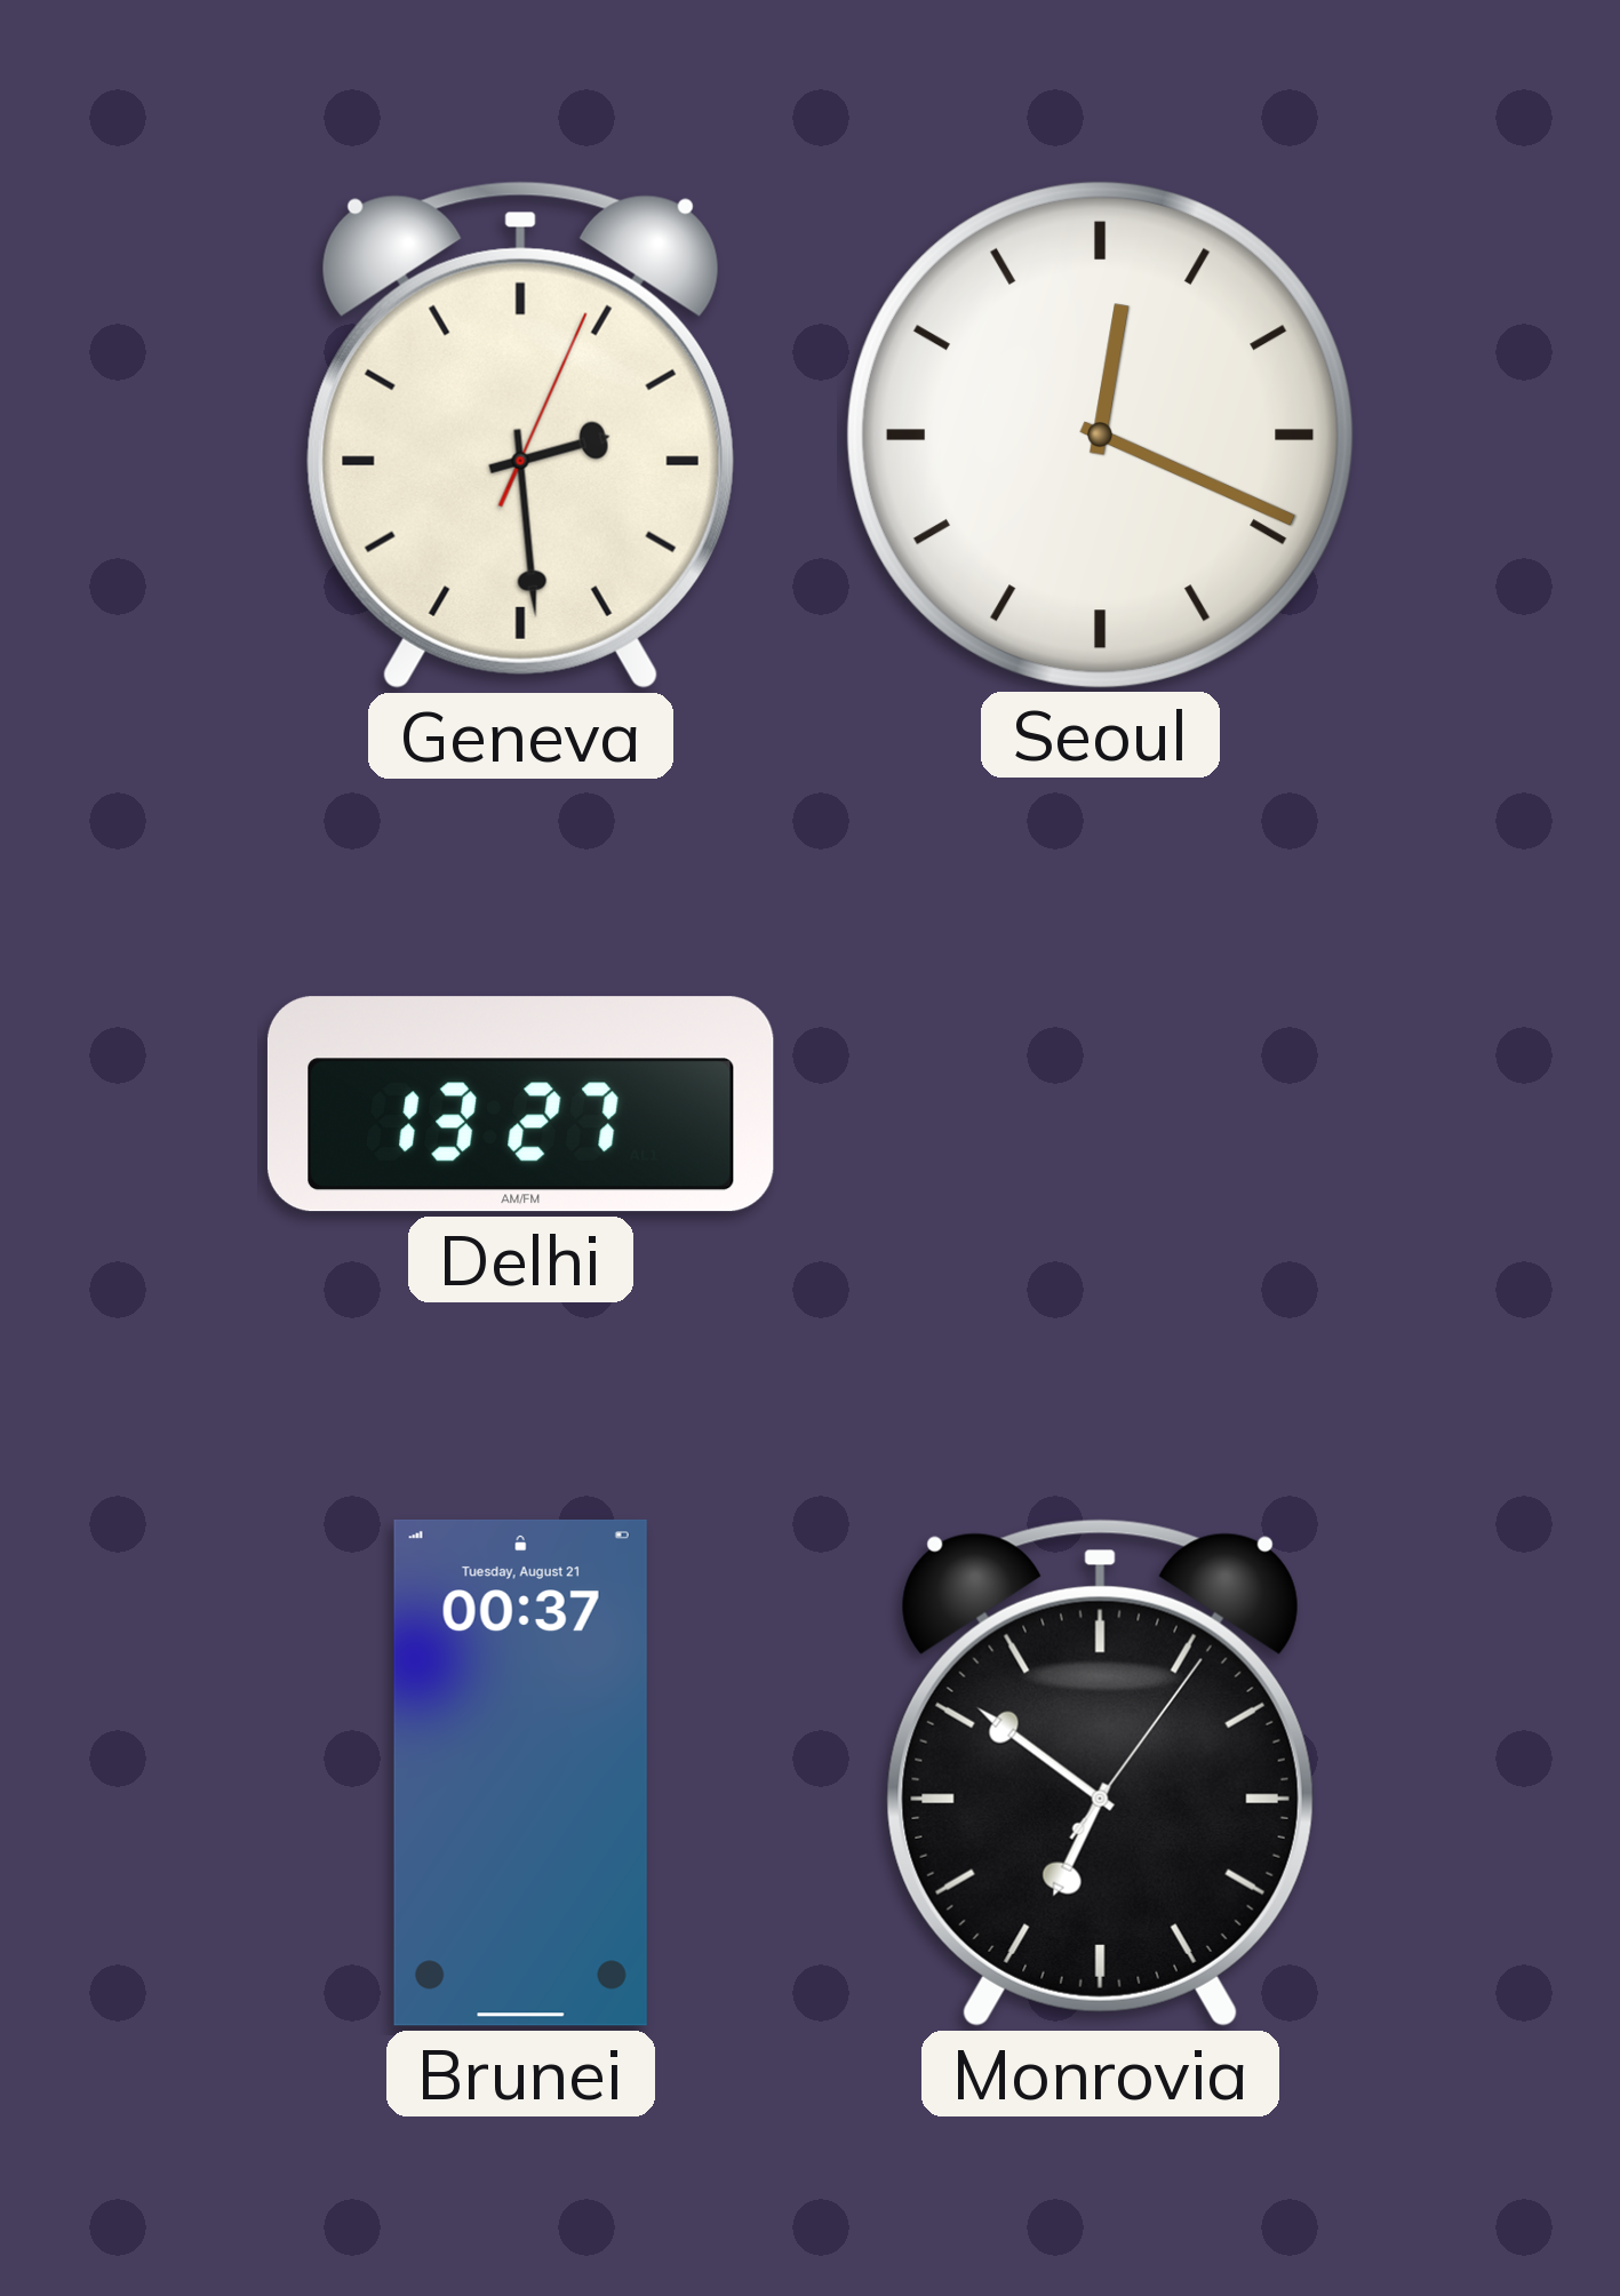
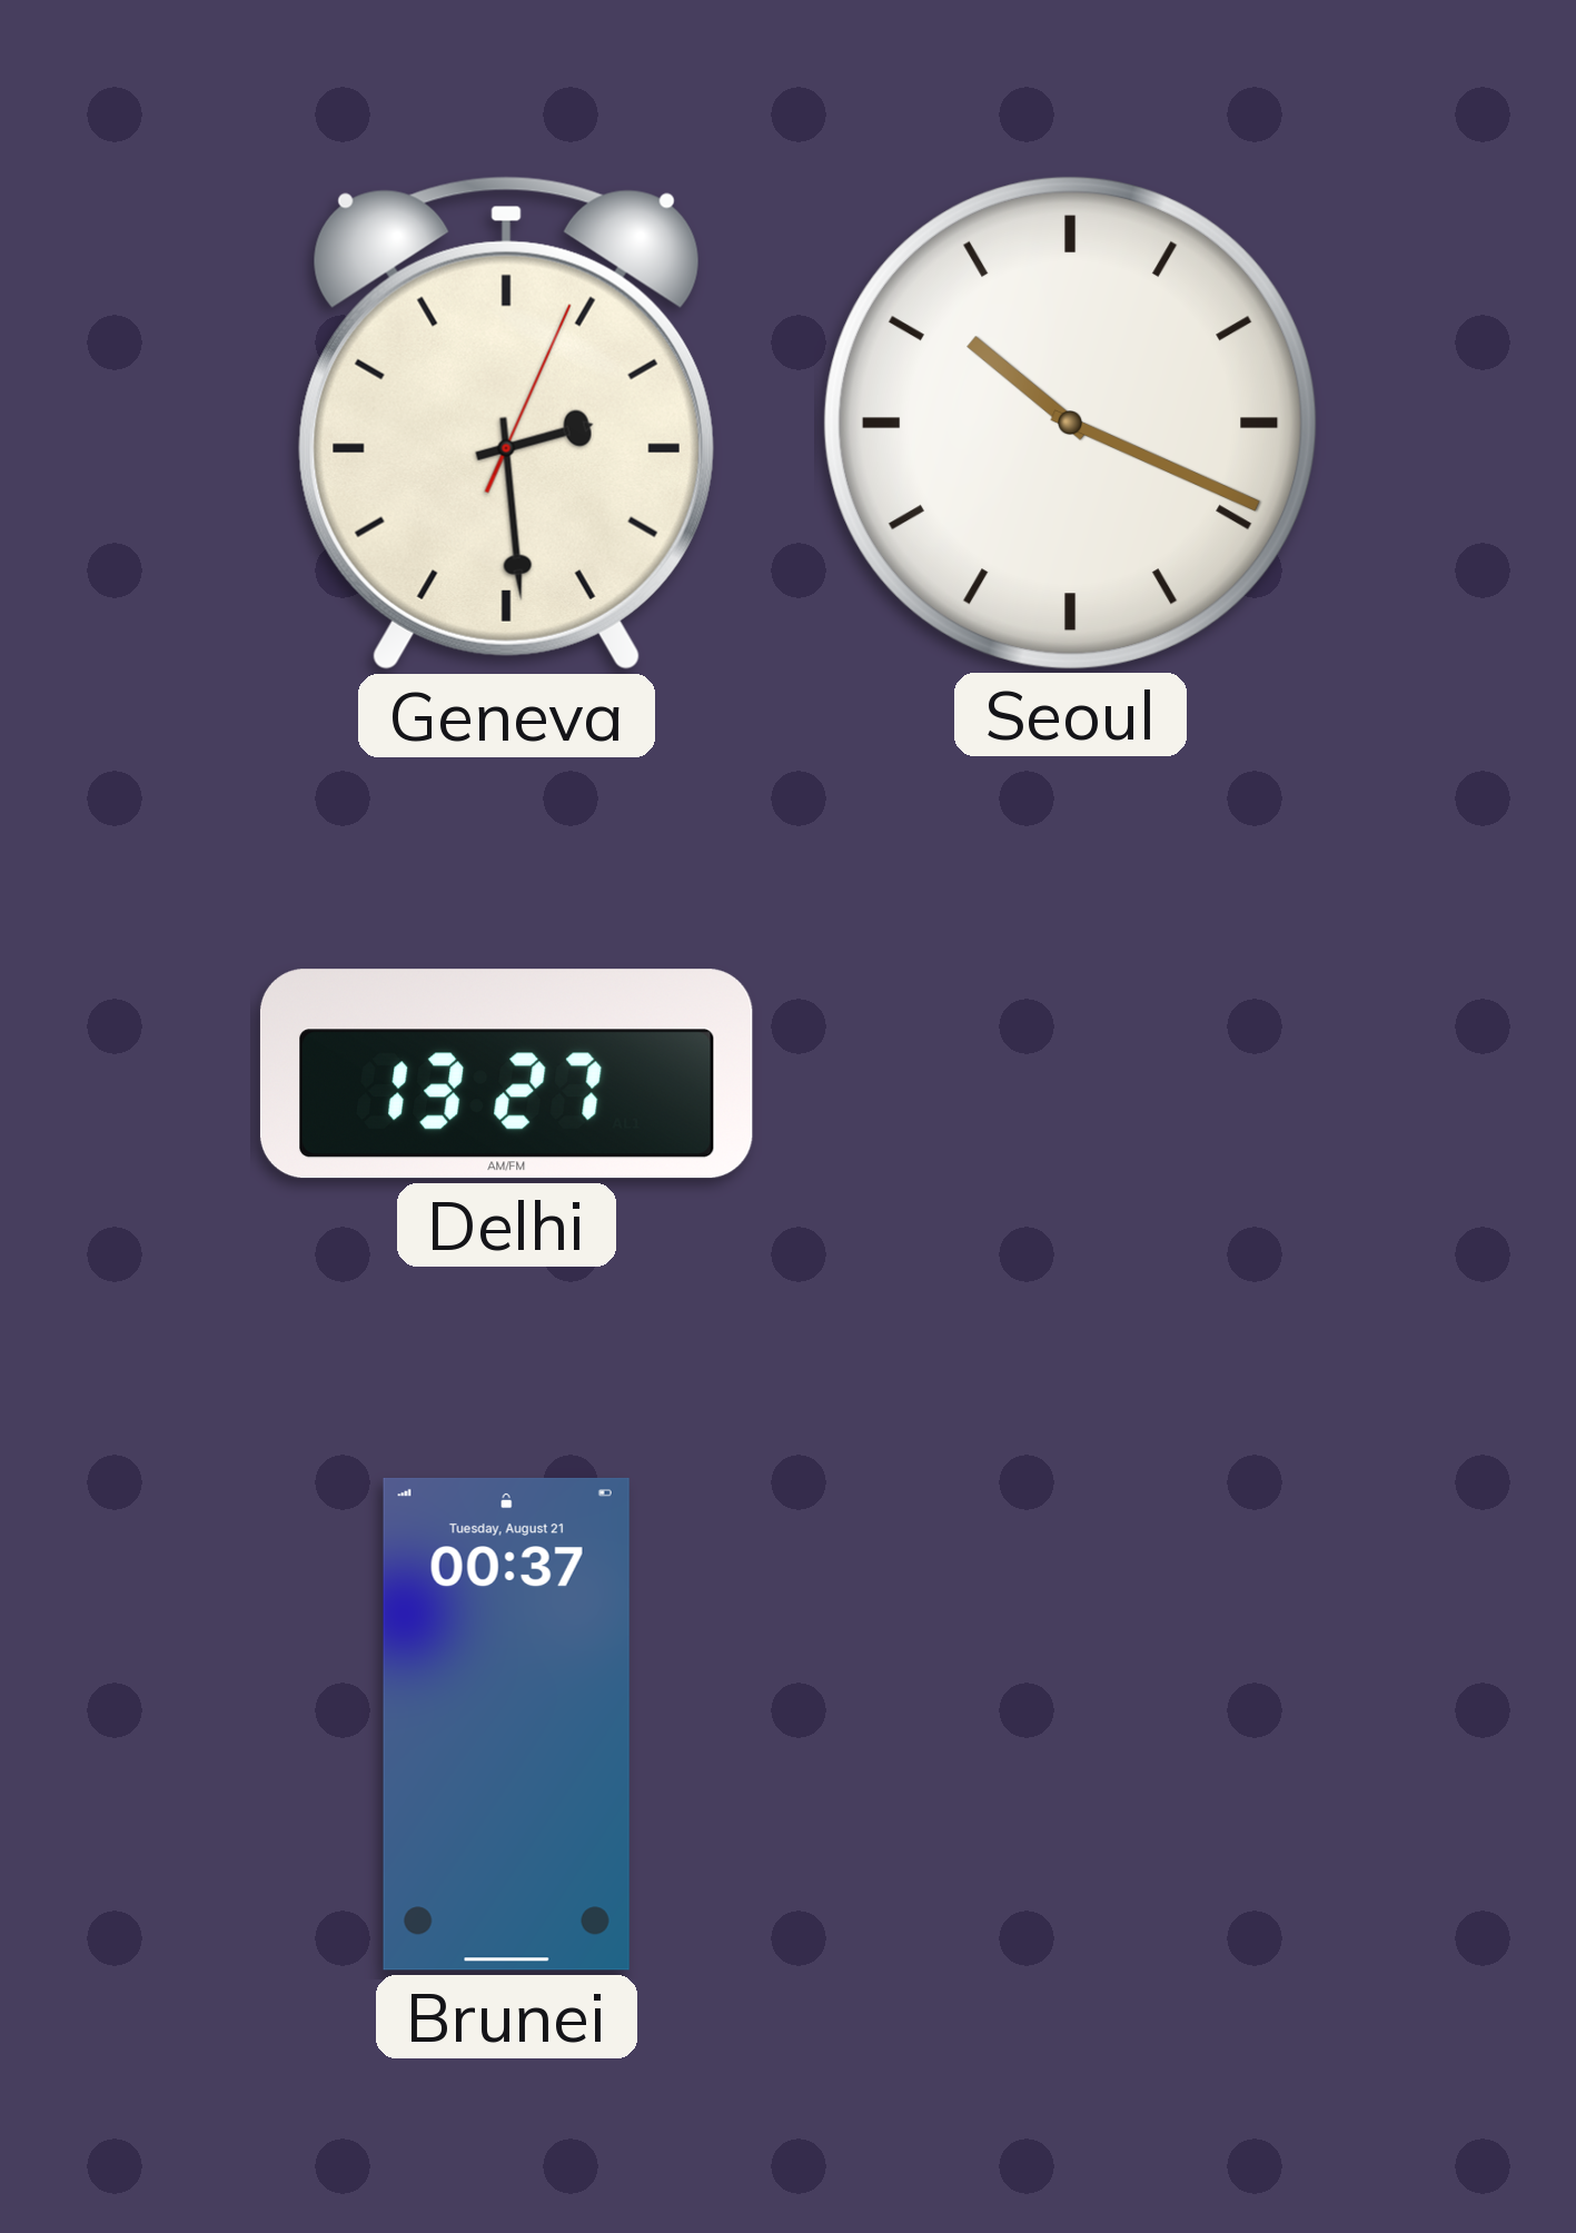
Seoul: 12:19 -> 10:19 (1070, 423)
Monrovia: 6:51 -> none (1100, 1772)
